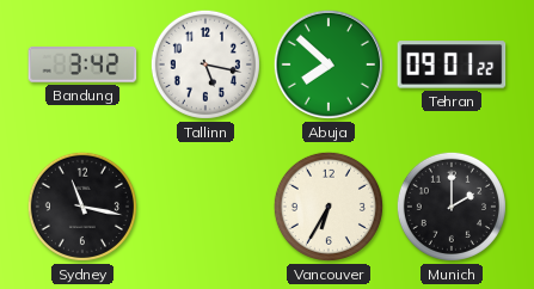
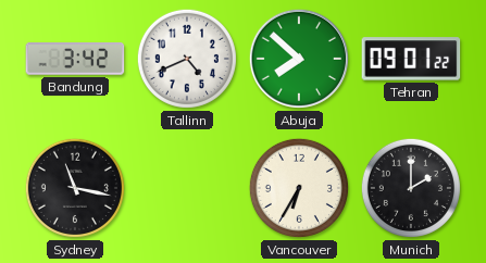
Tallinn: 5:17 -> 4:41 (187, 59)
